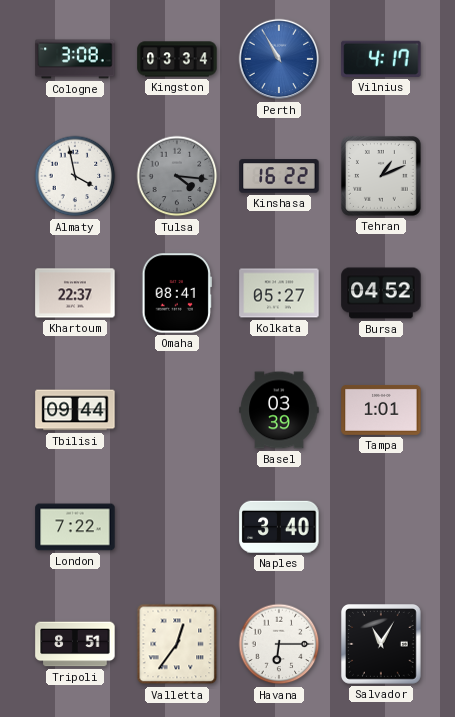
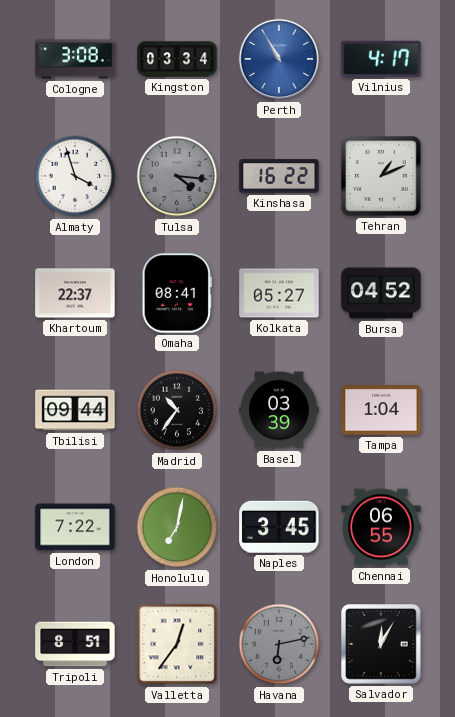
Almaty: 3:58 -> 3:57 (75, 176)
Madrid: none -> 10:36 (177, 410)
Tampa: 1:01 -> 1:04 (381, 410)
Honolulu: none -> 7:02 (177, 527)
Naples: 3:40 -> 3:45 (279, 527)
Chennai: none -> 06:55 (381, 527)
Havana: 6:15 -> 6:13 (279, 644)
Havana dial: white -> grey (279, 644)
Salvador: 11:05 -> 12:05 (382, 645)
